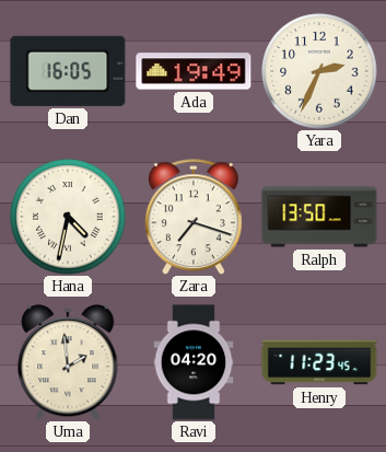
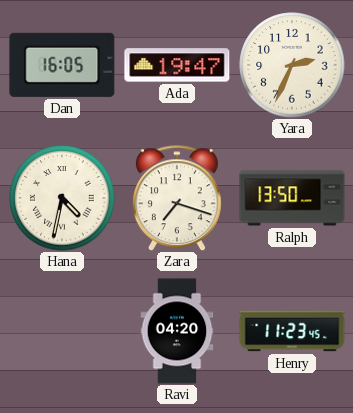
Ada: 19:49 -> 19:47 (177, 65)
Uma: 1:59 -> none (68, 362)
